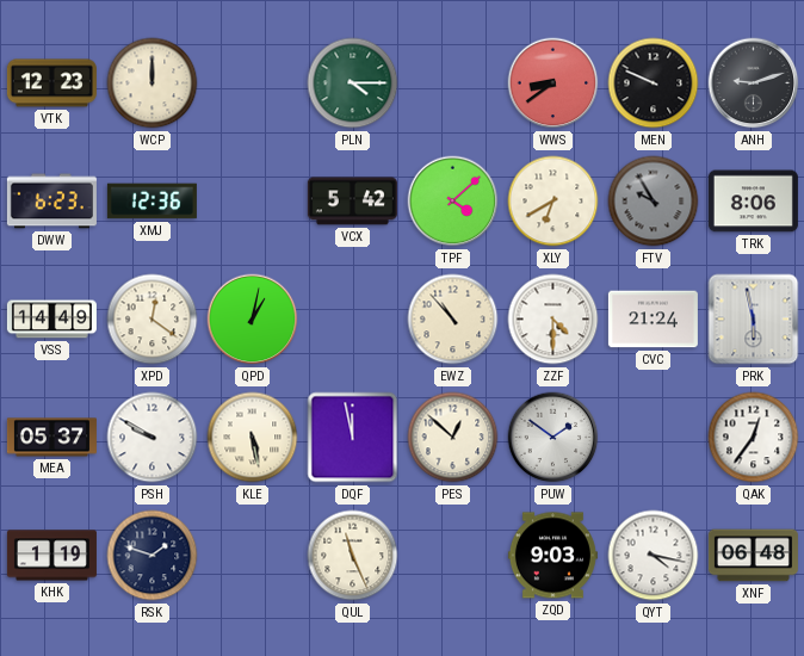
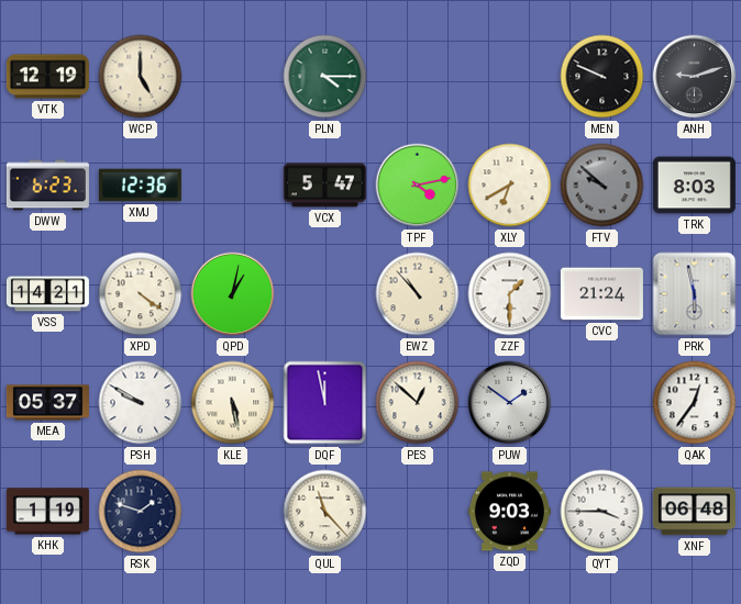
VTK: 12:23 -> 12:19 (47, 77)
WCP: 12:00 -> 5:00 (141, 77)
WWS: 8:39 -> none (553, 83)
VCX: 5:42 -> 5:47 (324, 186)
TPF: 4:08 -> 4:13 (418, 186)
FTV: 9:55 -> 9:52 (602, 186)
TRK: 8:06 -> 8:03 (694, 186)
VSS: 14:49 -> 14:21 (47, 294)
XPD: 12:21 -> 4:21 (141, 294)
ZZF: 4:30 -> 1:30 (510, 294)
QUL: 11:26 -> 11:23 (325, 512)
QYT: 4:17 -> 3:45 (602, 512)
